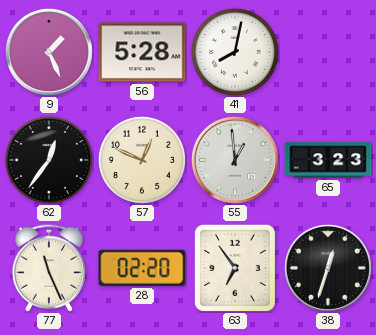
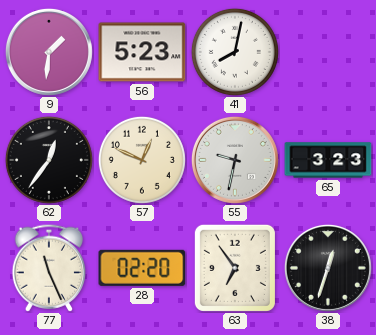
9: 1:26 -> 1:31 (49, 52)
56: 5:28 -> 5:23 (142, 52)
55: 12:59 -> 9:32 (235, 160)
